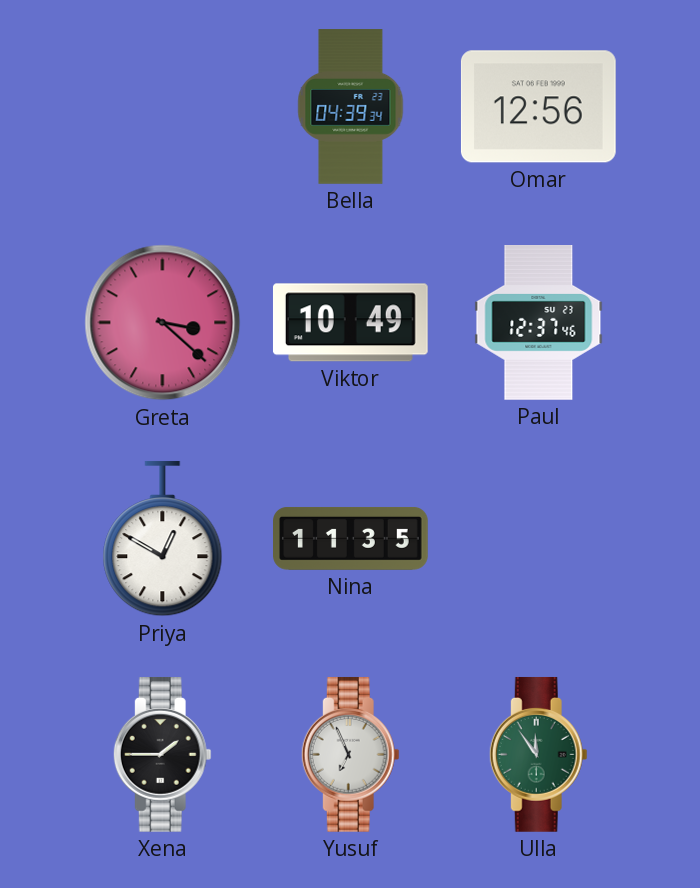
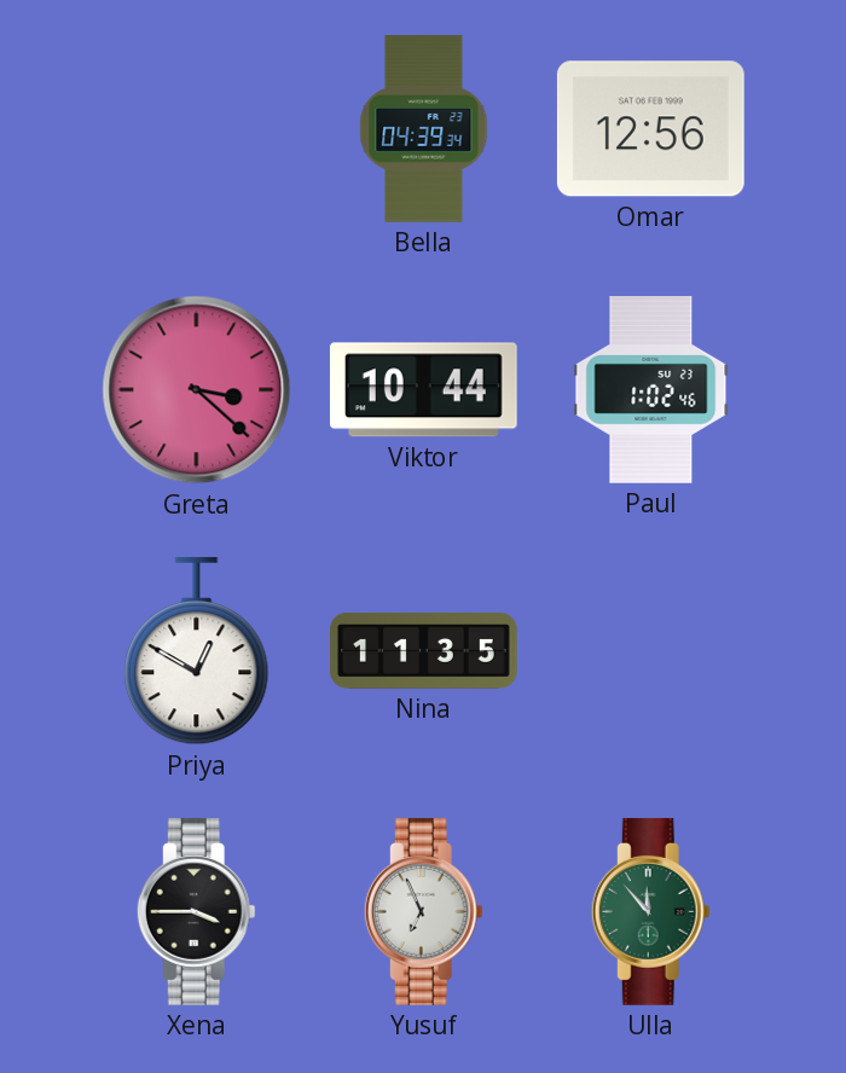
Viktor: 10:49 -> 10:44 (423, 390)
Paul: 12:37 -> 1:02 (651, 390)
Xena: 1:45 -> 3:45 (196, 911)
Ulla: 11:54 -> 11:53 (650, 911)
